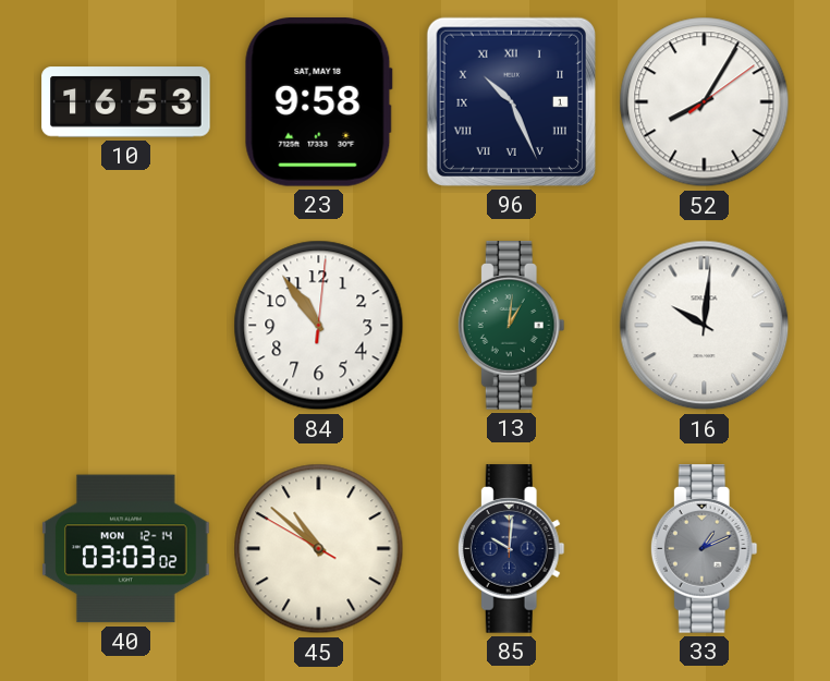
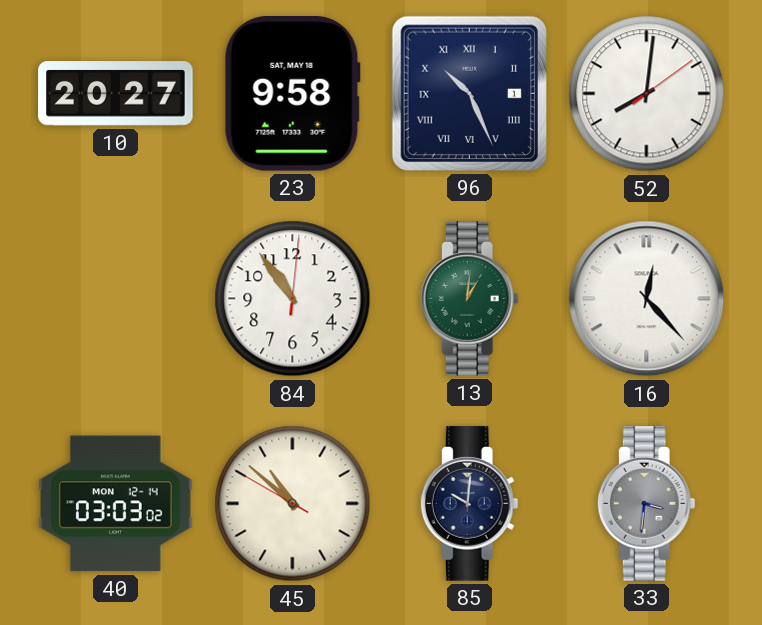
10: 16:53 -> 20:27 (116, 94)
52: 8:05 -> 8:01 (647, 94)
16: 10:01 -> 12:23 (647, 299)
33: 1:11 -> 3:31 (646, 504)
